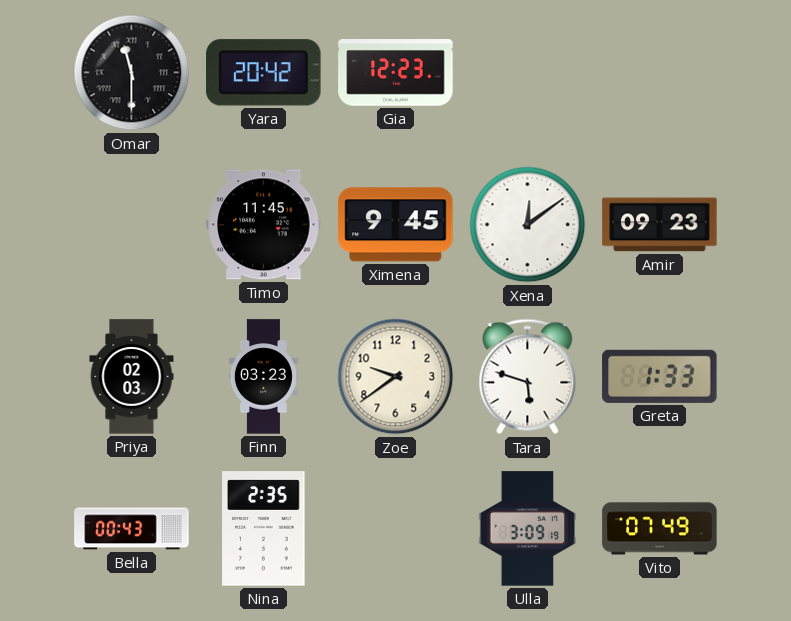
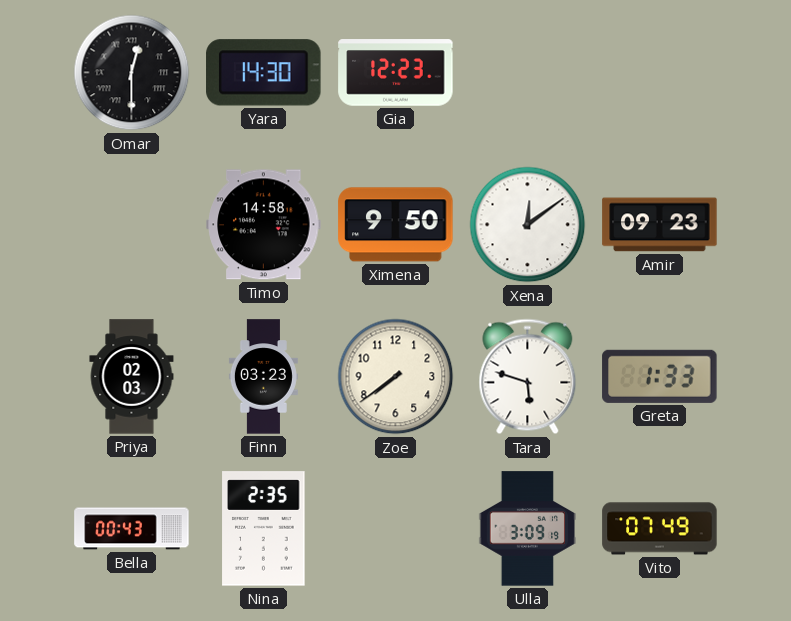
Omar: 11:30 -> 12:30 (132, 73)
Yara: 20:42 -> 14:30 (264, 73)
Timo: 11:45 -> 14:58 (264, 225)
Ximena: 9:45 -> 9:50 (396, 225)
Zoe: 9:39 -> 7:39 (396, 377)
